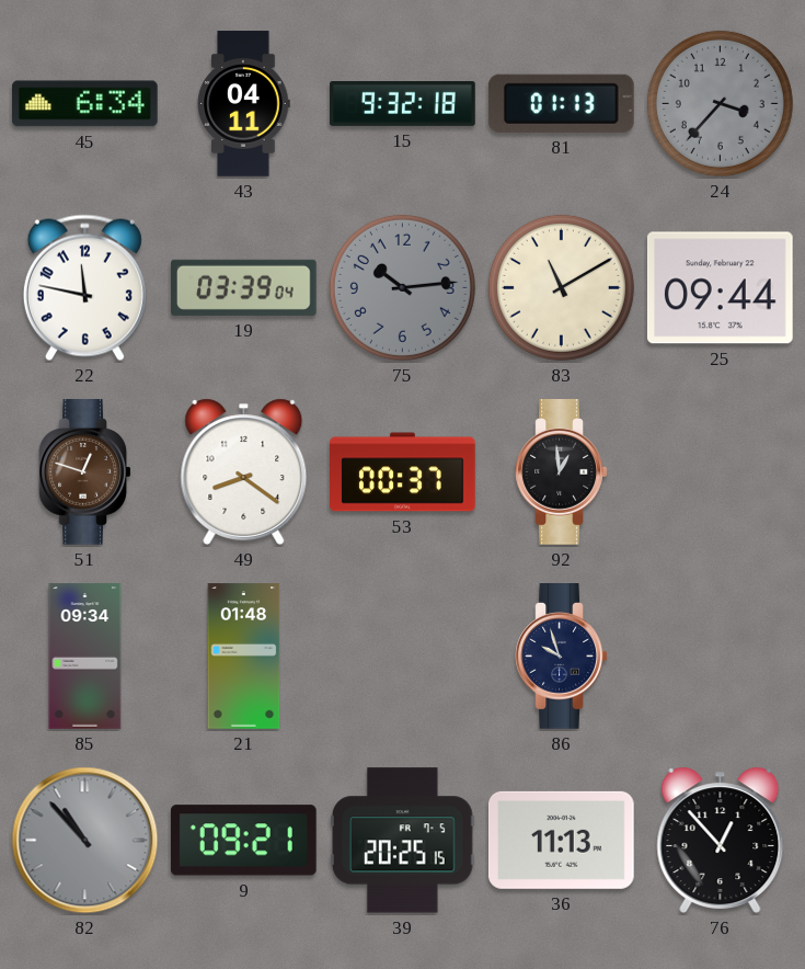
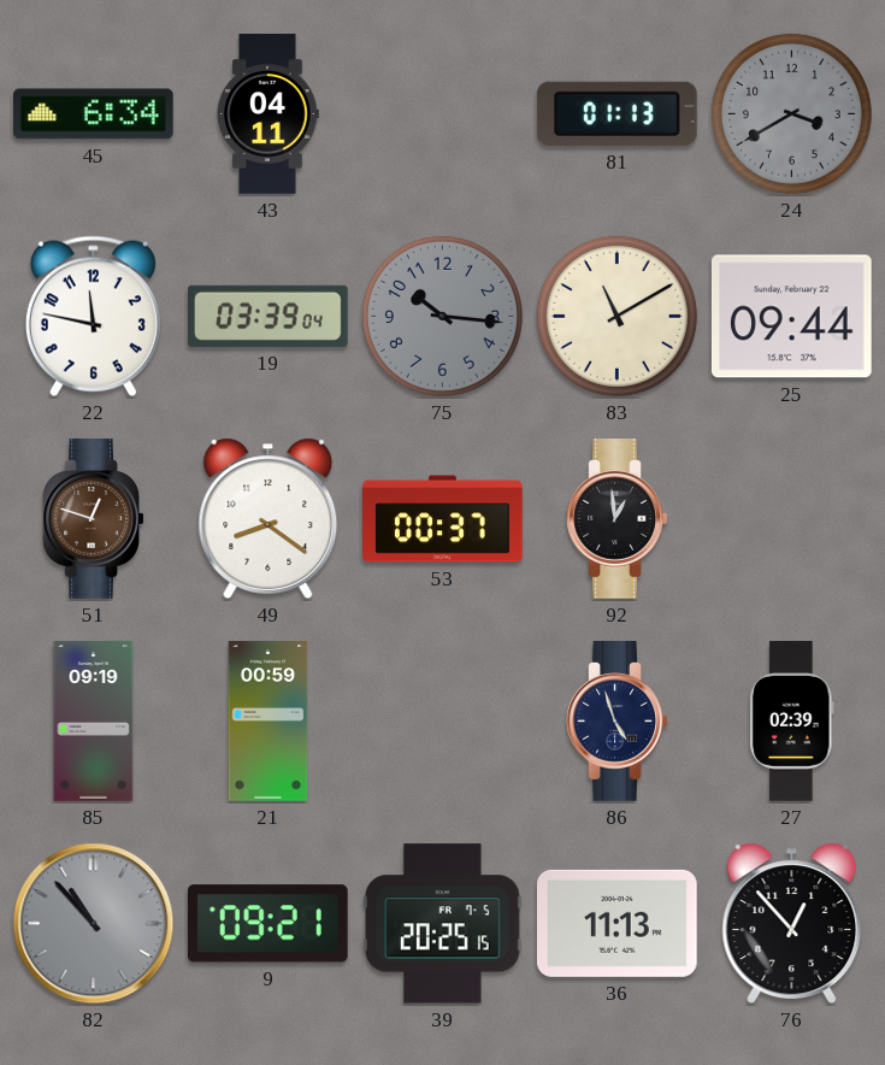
15: 9:32 -> none (403, 104)
24: 3:37 -> 3:40 (791, 113)
75: 10:14 -> 10:16 (442, 316)
85: 09:34 -> 09:19 (94, 722)
21: 01:48 -> 00:59 (269, 722)
86: 9:57 -> 4:57 (618, 722)
27: none -> 02:39 (792, 722)
